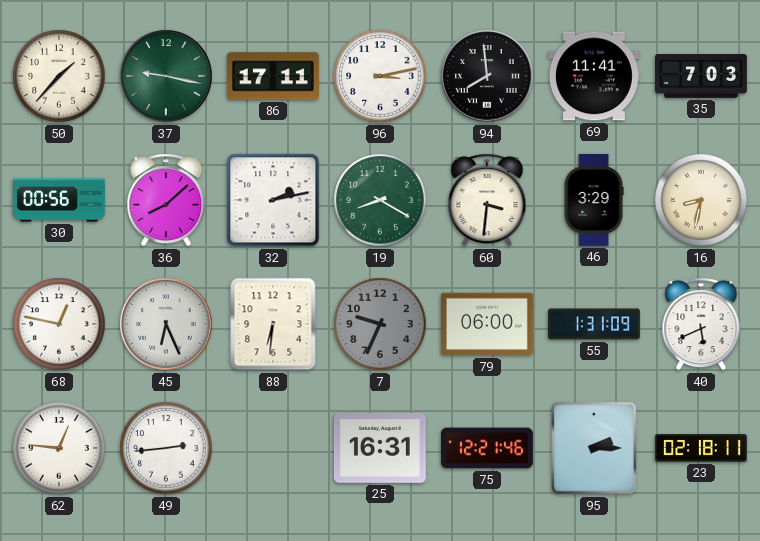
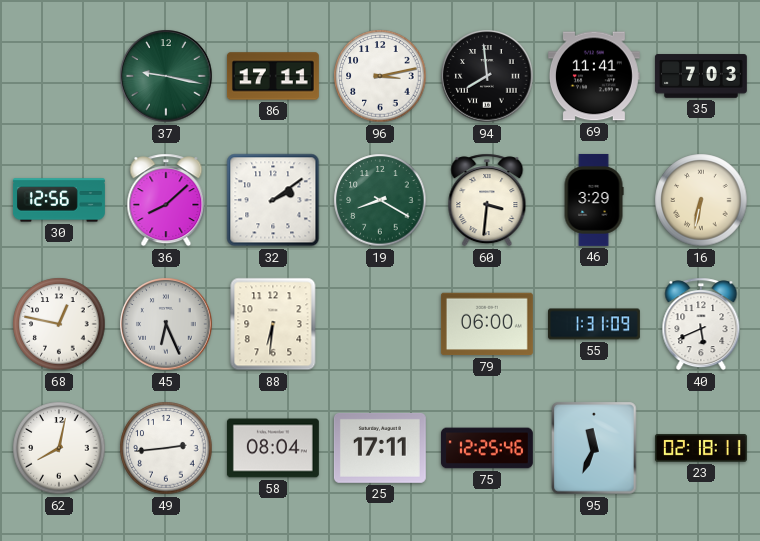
50: 1:37 -> none (59, 76)
30: 00:56 -> 12:56 (59, 200)
32: 2:13 -> 2:09 (273, 200)
16: 8:32 -> 6:32 (701, 200)
7: 9:34 -> none (380, 324)
62: 12:46 -> 8:02 (59, 448)
58: none -> 08:04 (273, 448)
25: 16:31 -> 17:11 (380, 448)
75: 12:21 -> 12:25 (487, 448)
95: 2:15 -> 11:34 (594, 448)
